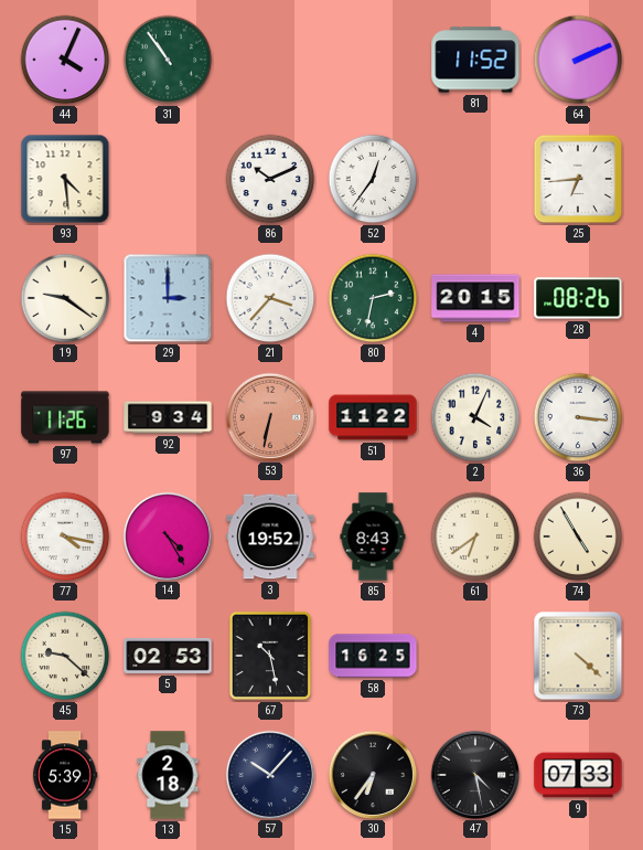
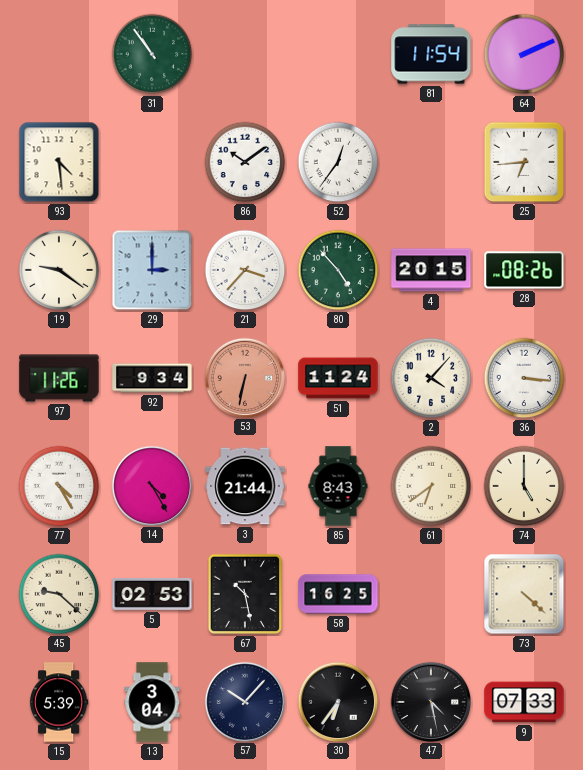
44: 4:04 -> none (65, 60)
81: 11:52 -> 11:54 (431, 54)
86: 10:11 -> 10:09 (245, 162)
80: 2:32 -> 4:53 (338, 270)
51: 11:22 -> 11:24 (338, 378)
2: 4:04 -> 4:07 (431, 378)
77: 4:17 -> 4:25 (59, 486)
3: 19:52 -> 21:44 (245, 486)
74: 4:55 -> 5:00 (524, 486)
13: 2:18 -> 3:04 (152, 702)
